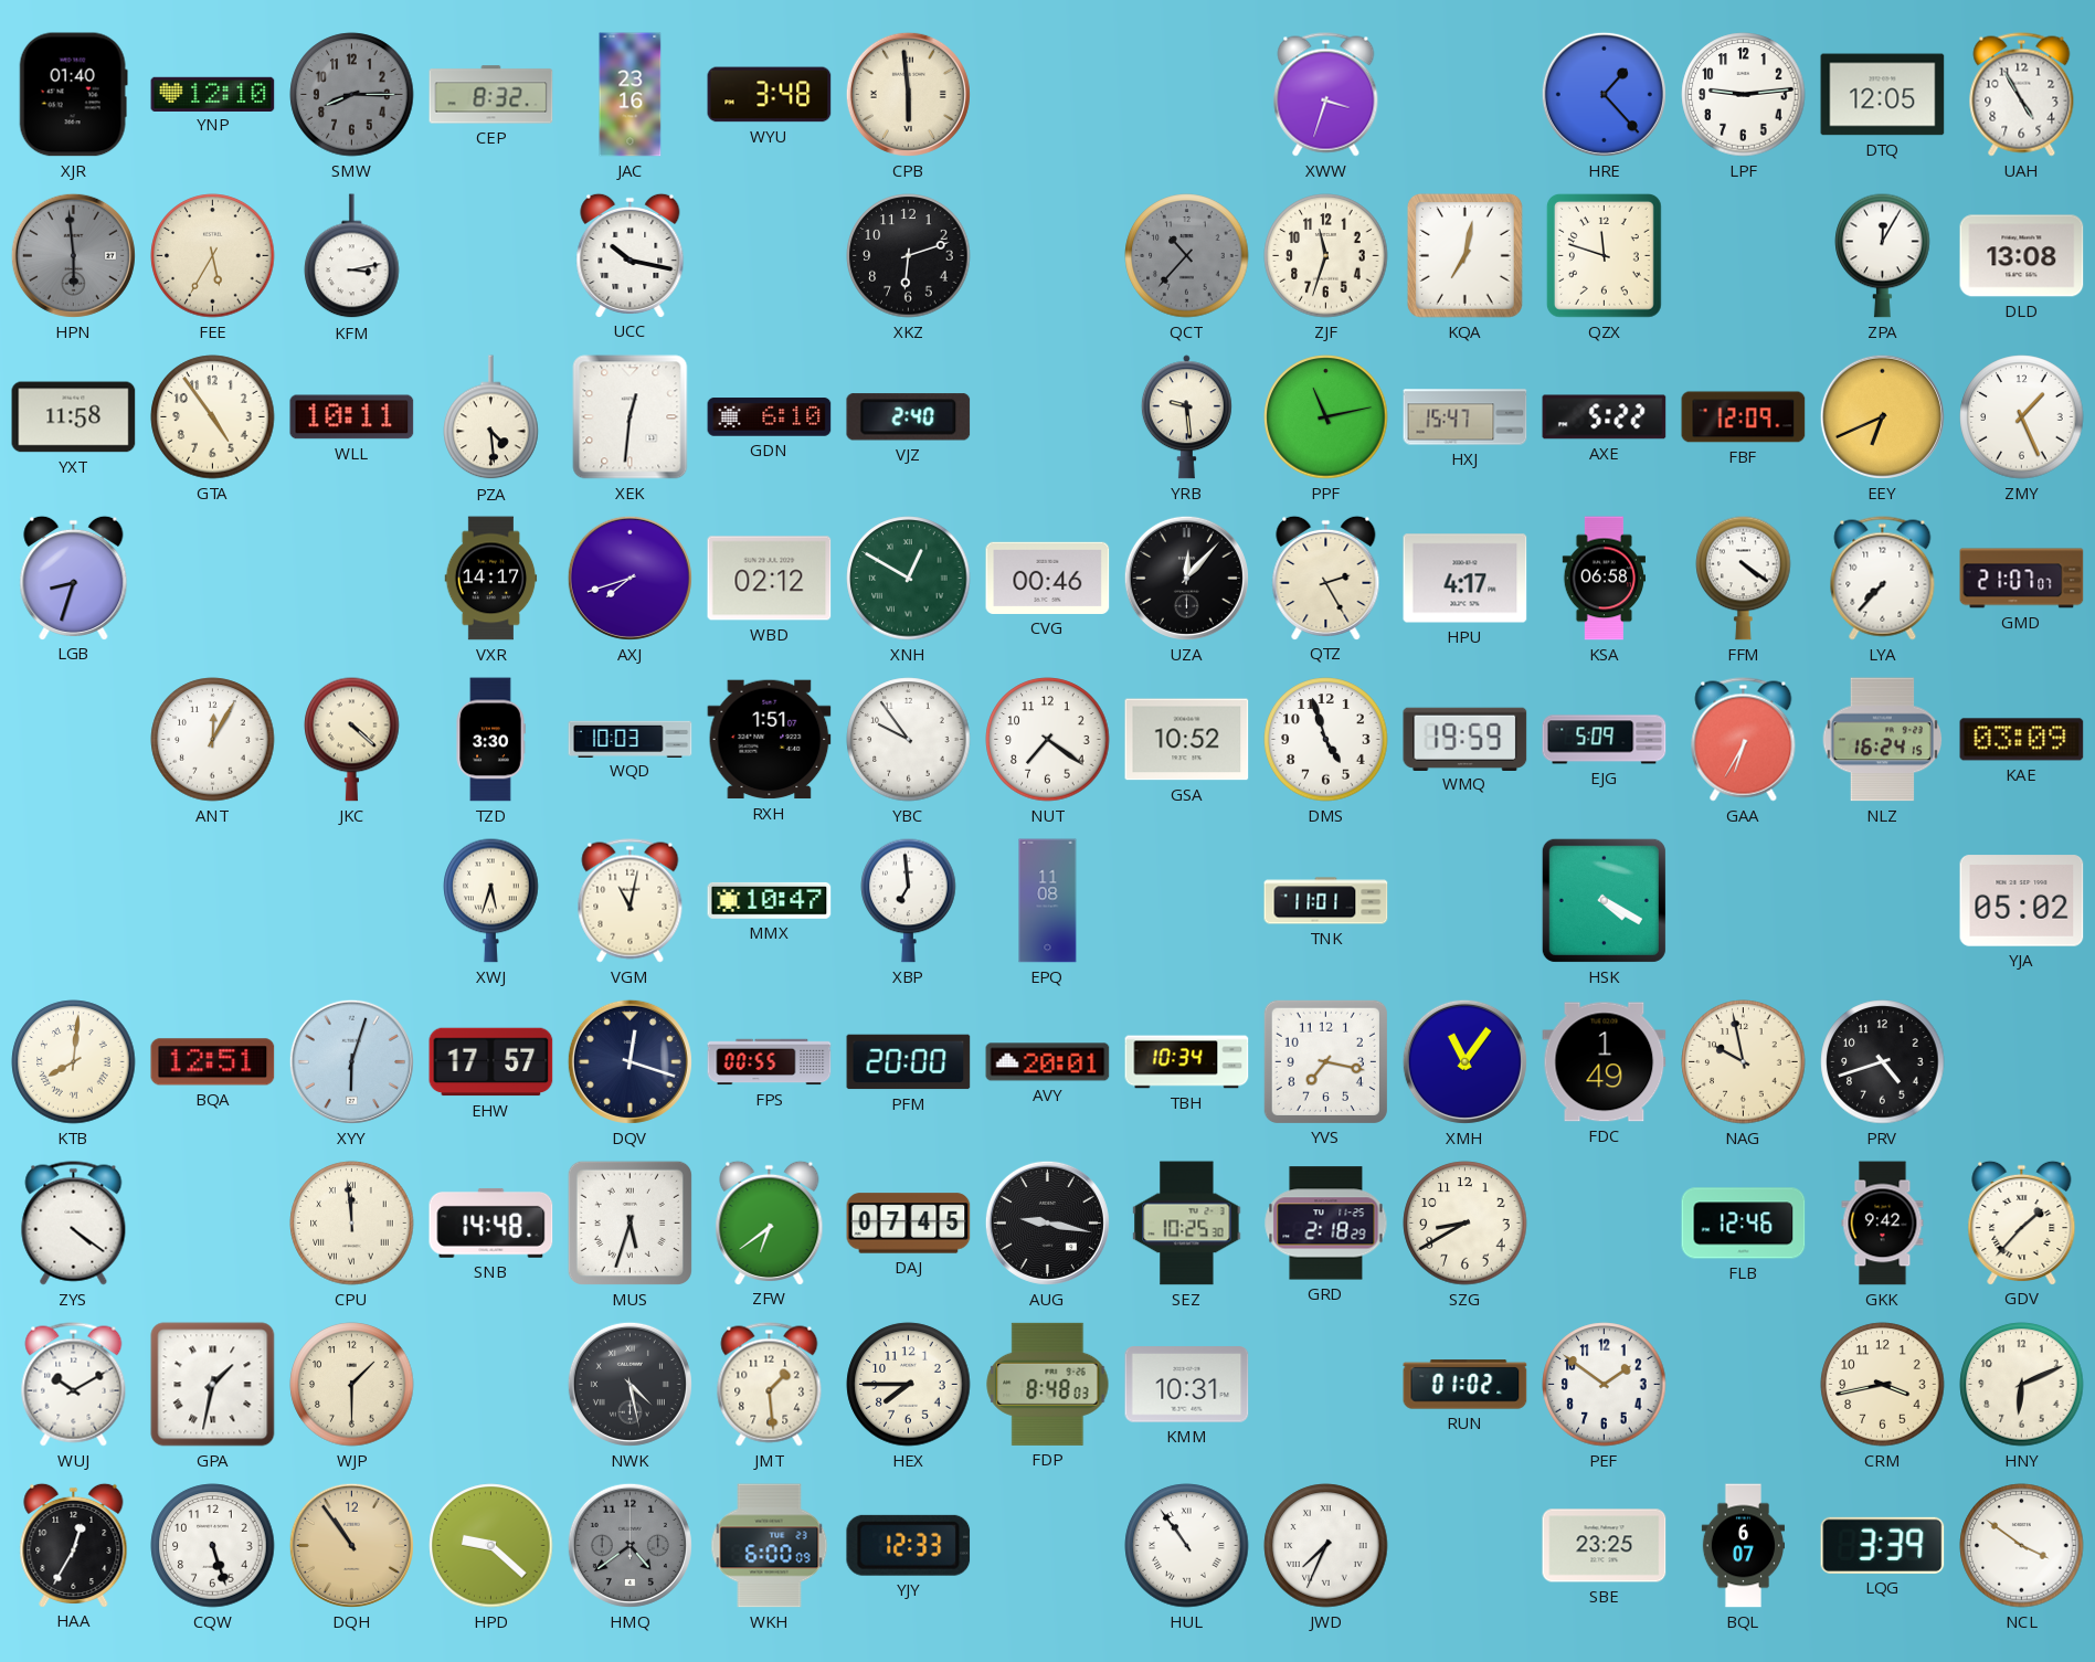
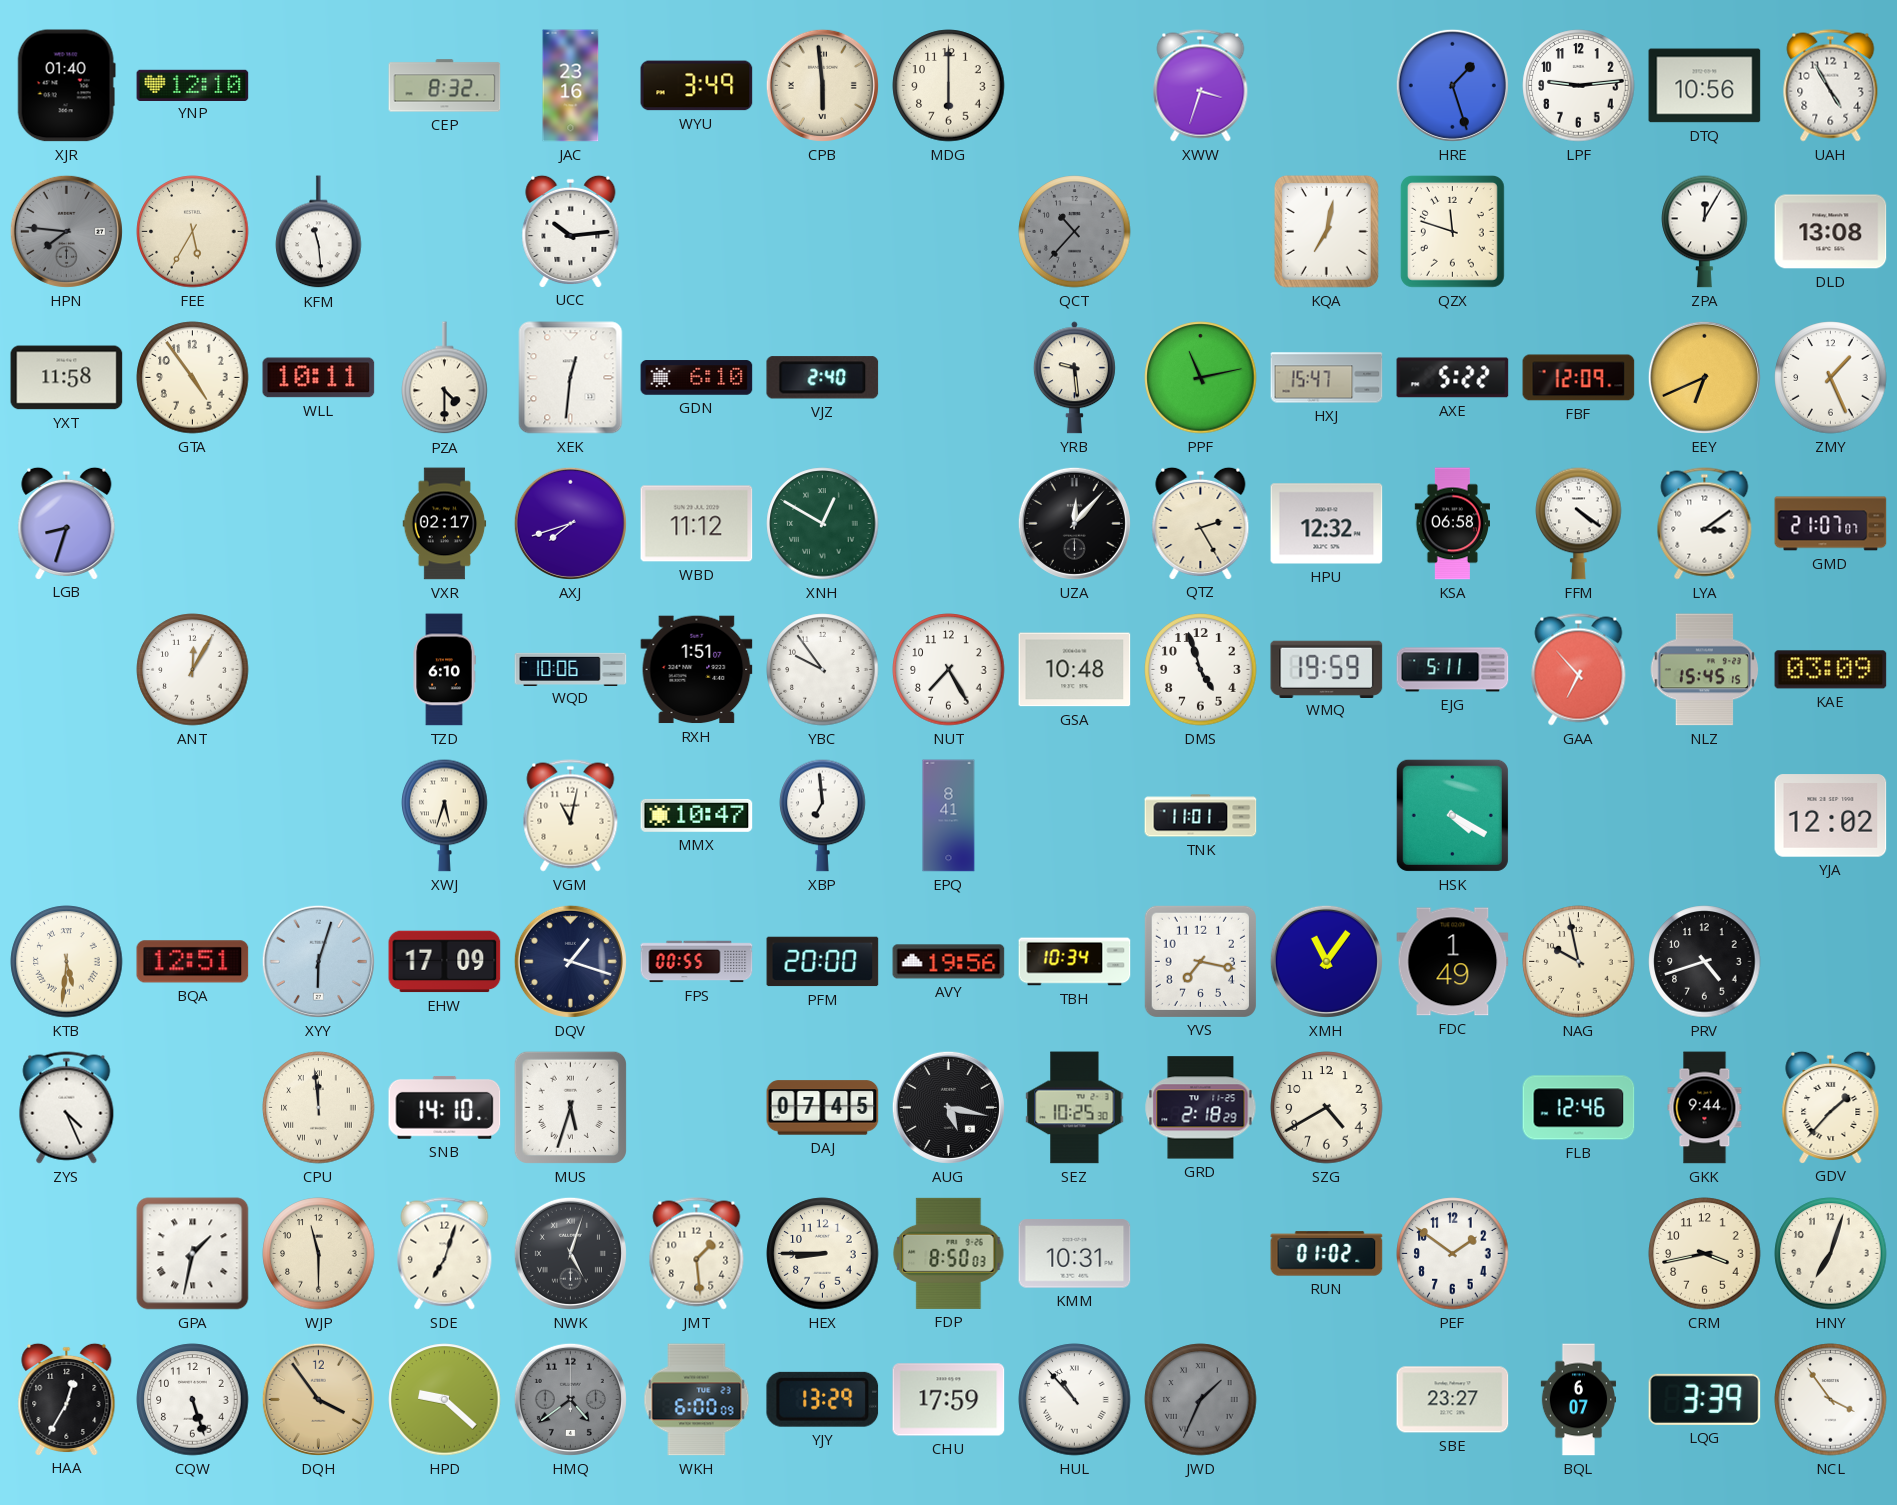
SMW: 8:15 -> none (352, 95)
WYU: 3:48 -> 3:49 (697, 86)
MDG: none -> 6:00 (949, 86)
HRE: 1:23 -> 1:27 (1452, 85)
DTQ: 12:05 -> 10:56 (1705, 86)
HPN: 5:59 -> 7:46 (66, 231)
KFM: 3:13 -> 11:29 (319, 232)
UCC: 10:17 -> 10:14 (571, 231)
XKZ: 6:12 -> none (909, 256)
ZJF: 11:33 -> none (1326, 256)
PZA: 4:29 -> 4:30 (445, 378)
VXR: 14:17 -> 02:17 (445, 524)
WBD: 02:12 -> 11:12 (697, 524)
CVG: 00:46 -> none (1048, 578)
HPU: 4:17 -> 12:32 (1327, 524)
LYA: 7:37 -> 3:09 (1705, 524)
JKC: 4:22 -> none (352, 739)
TZD: 3:30 -> 6:10 (444, 670)
WQD: 10:03 -> 10:06 (571, 669)
NUT: 7:21 -> 7:25 (949, 670)
GSA: 10:52 -> 10:48 (1075, 670)
EJG: 5:09 -> 5:11 (1453, 670)
GAA: 6:35 -> 6:53 (1579, 670)
NLZ: 16:24 -> 15:45 (1705, 670)
EPQ: 11:08 -> 8:41 (949, 816)
YJA: 05:02 -> 12:02 (1831, 816)
KTB: 8:01 -> 5:31 (67, 962)
EHW: 17:57 -> 17:09 (445, 962)
DQV: 12:18 -> 1:18 (570, 961)
AVY: 20:01 -> 19:56 (949, 962)
ZYS: 4:21 -> 4:26 (67, 1108)
SNB: 14:48 -> 14:10 (445, 1107)
ZFW: 6:39 -> none (770, 1222)
AUG: 9:17 -> 5:17 (948, 1107)
SZG: 8:40 -> 4:40 (1327, 1108)
GKK: 9:42 -> 9:44 (1705, 1108)
WUJ: 10:10 -> none (74, 1385)
WJP: 1:30 -> 11:30 (319, 1254)
SDE: none -> 7:03 (445, 1254)
NWK: 4:28 -> 5:03 (570, 1253)
HEX: 7:45 -> 8:45 (823, 1254)
FDP: 8:48 -> 8:50 (949, 1253)
HNY: 6:11 -> 7:03 (1831, 1254)
DQH: 10:54 -> 3:54 (318, 1399)
YJY: 12:33 -> 13:29 (823, 1399)
CHU: none -> 17:59 (949, 1400)
HUL: 10:54 -> 10:53 (1075, 1400)
JWD: 7:34 -> 1:34 (1201, 1400)
JWD dial: white -> grey (1201, 1400)
SBE: 23:25 -> 23:27 (1453, 1400)
NCL: 3:51 -> 3:54 (1831, 1400)
